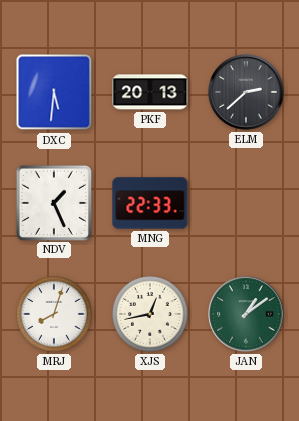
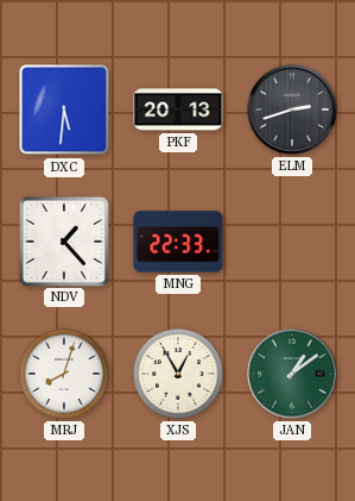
ELM: 2:38 -> 2:42 (292, 109)
NDV: 1:26 -> 1:23 (63, 240)
XJS: 12:43 -> 12:55 (179, 375)
